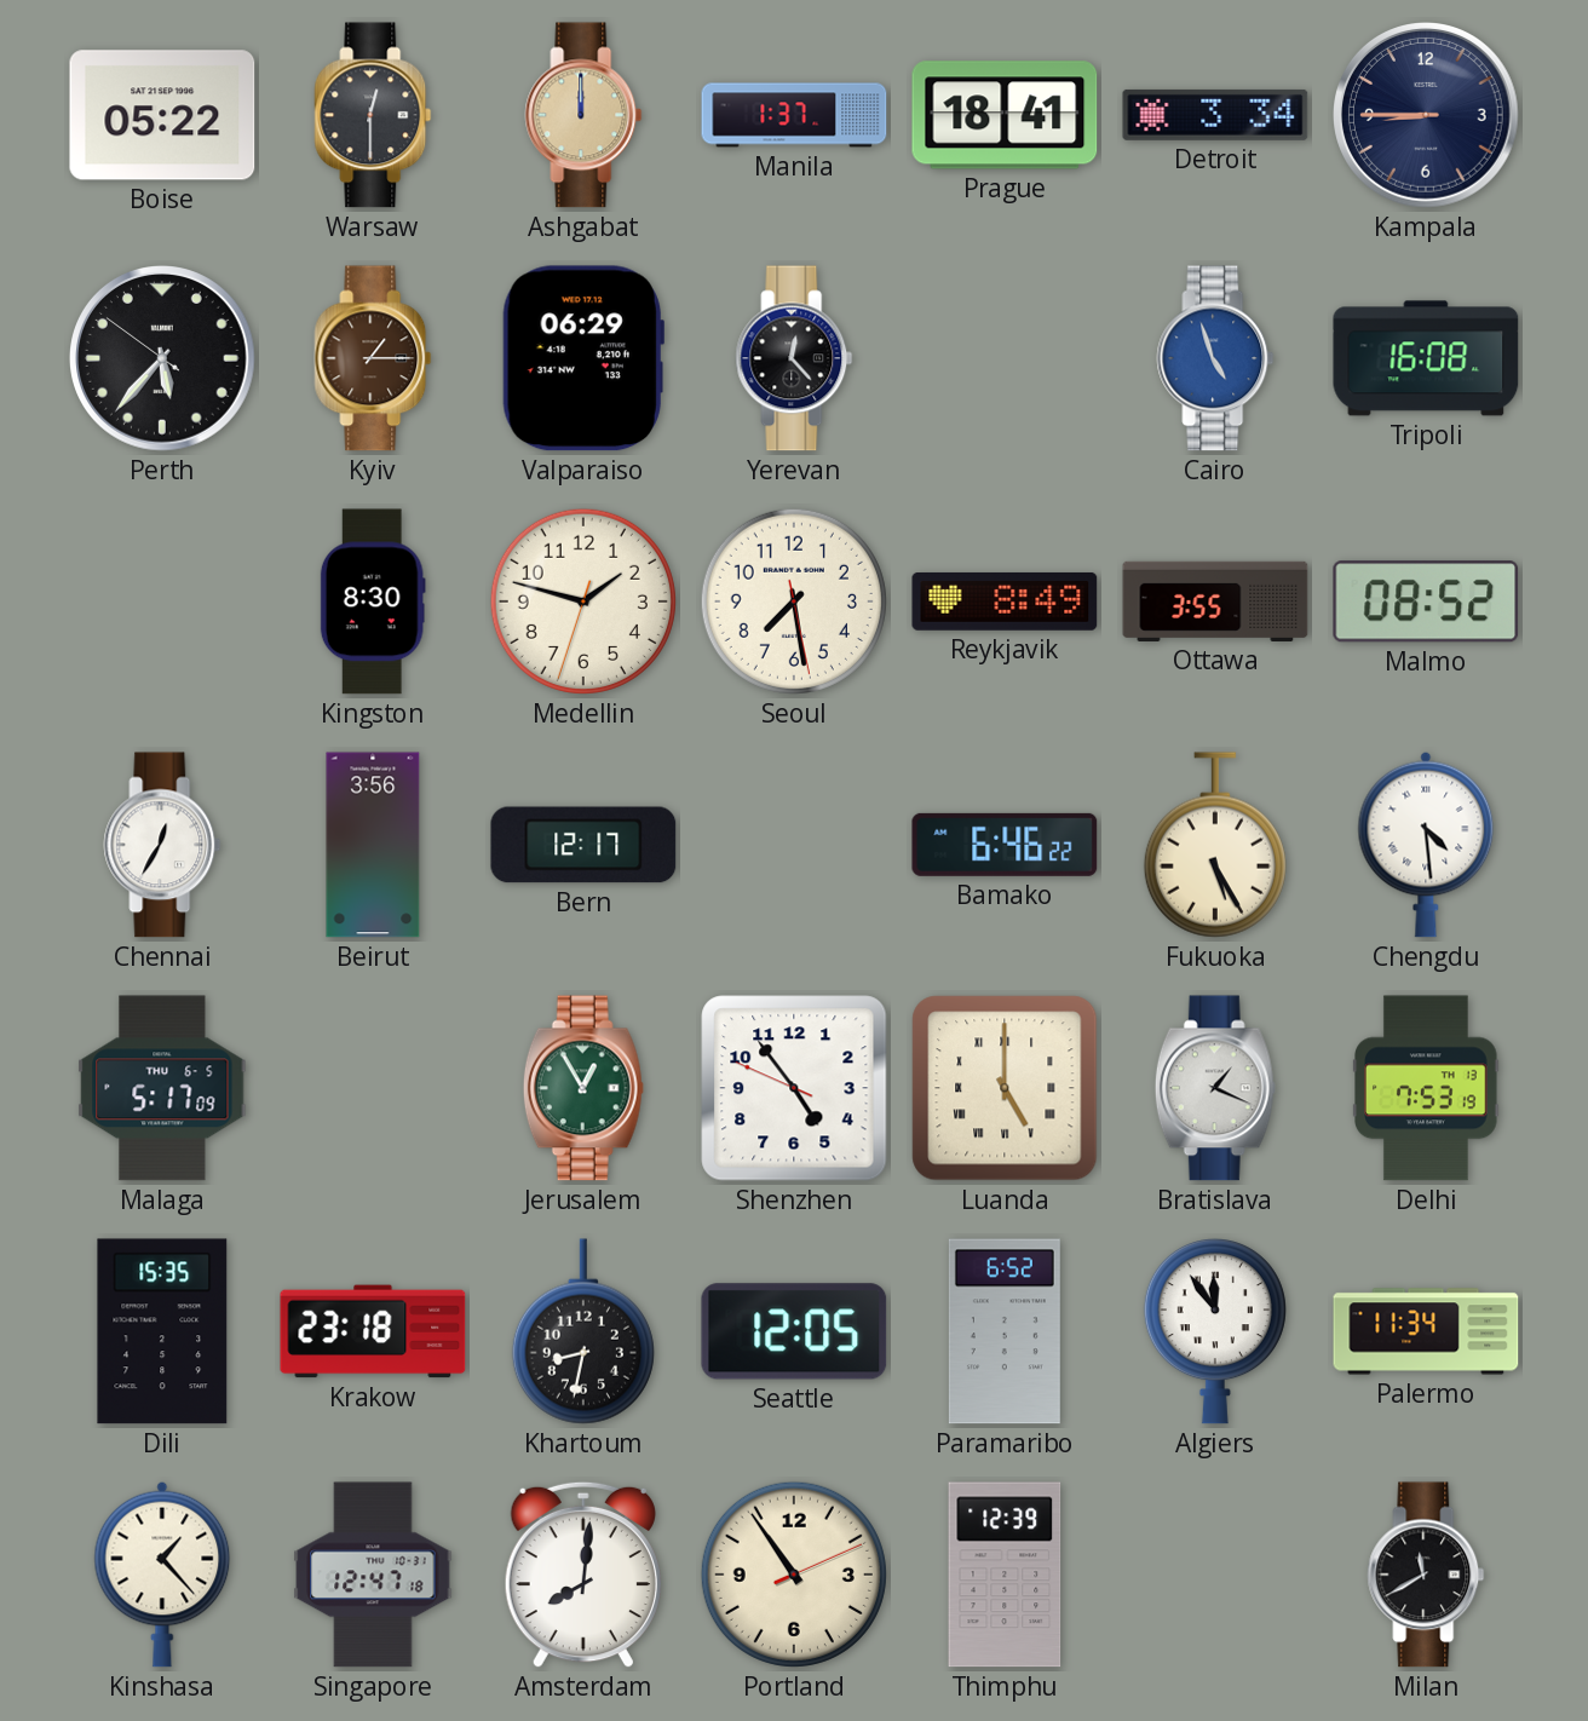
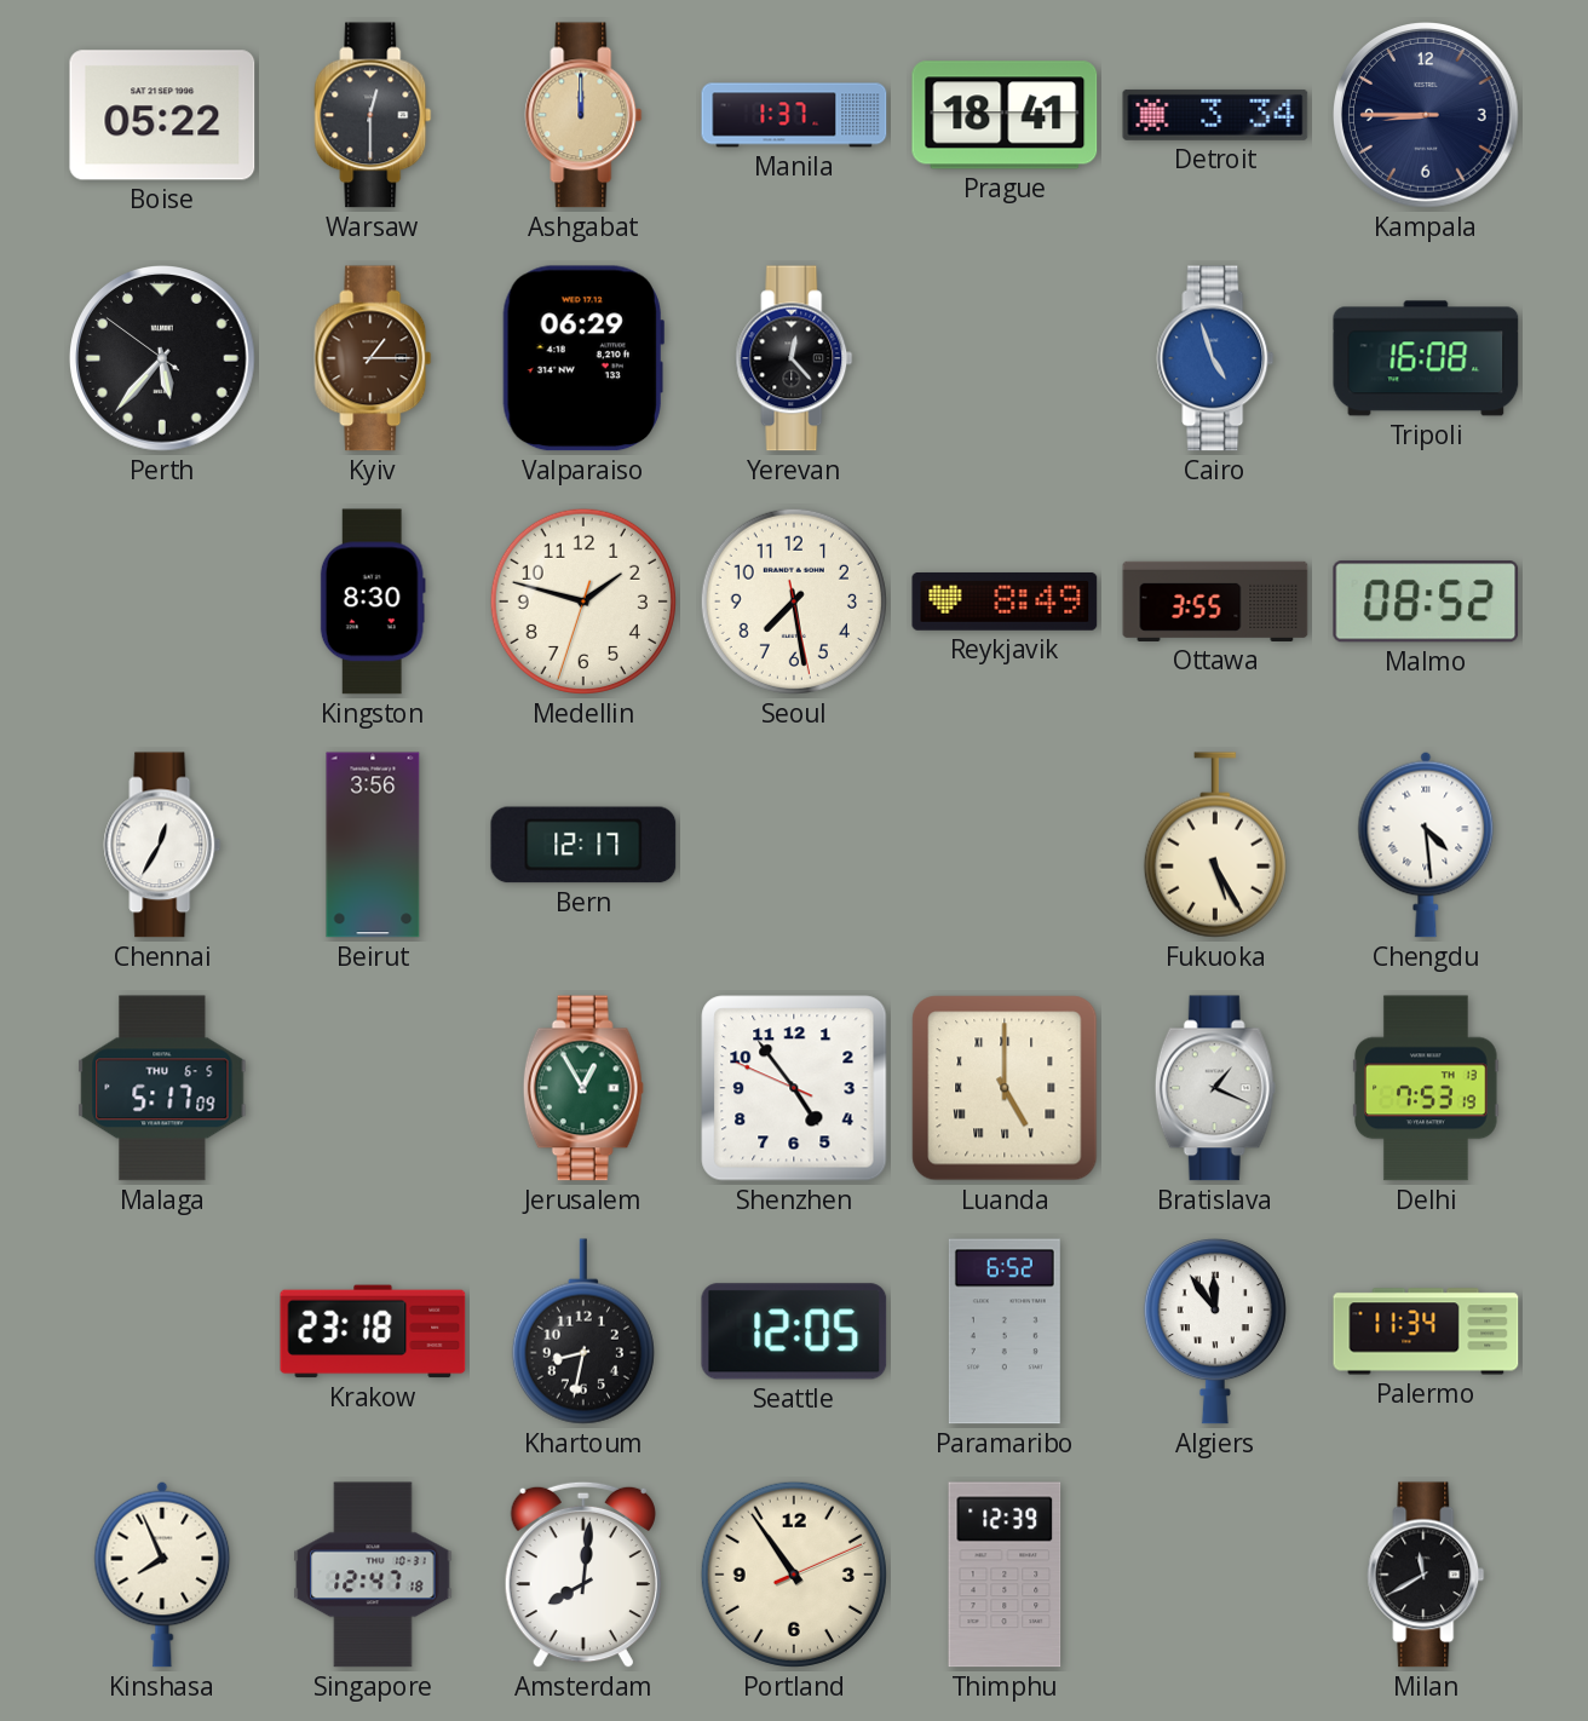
Bamako: 6:46 -> none (1005, 845)
Dili: 15:35 -> none (162, 1331)
Kinshasa: 1:23 -> 7:56 (162, 1575)
